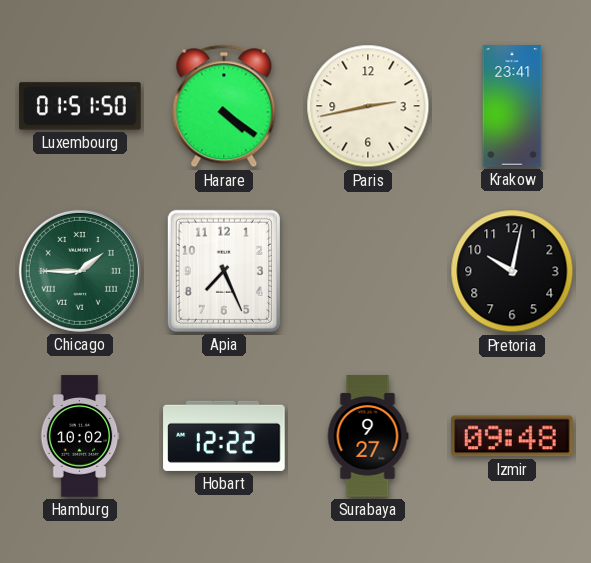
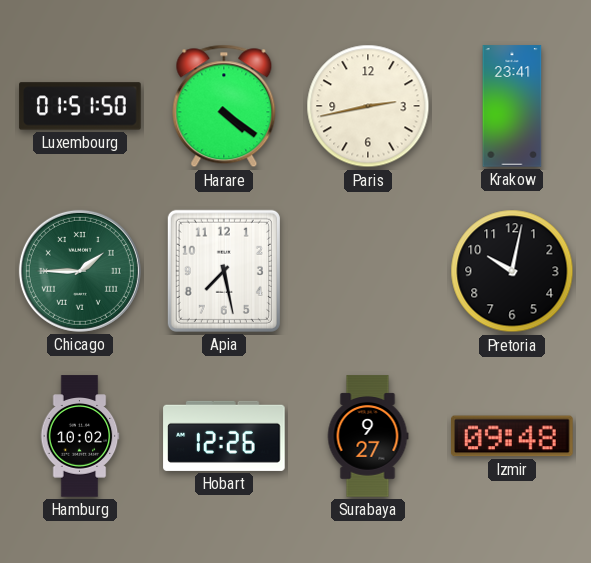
Apia: 7:26 -> 7:28 (224, 271)
Hobart: 12:22 -> 12:26 (224, 436)
